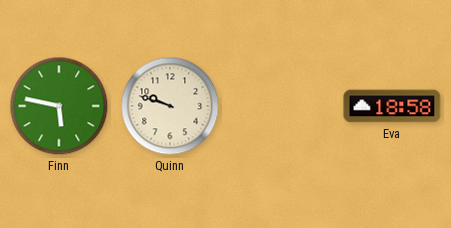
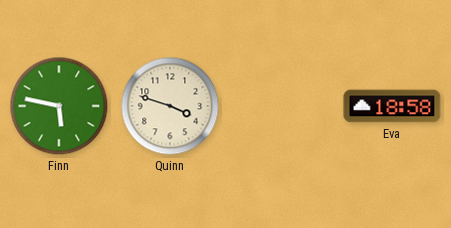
Quinn: 9:48 -> 3:48 (170, 106)
